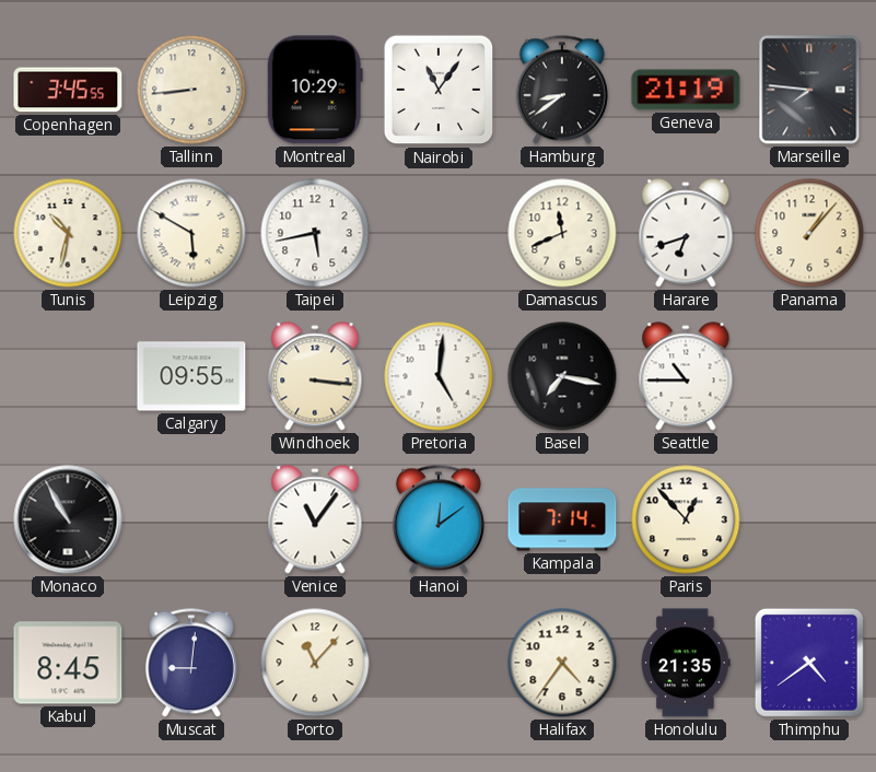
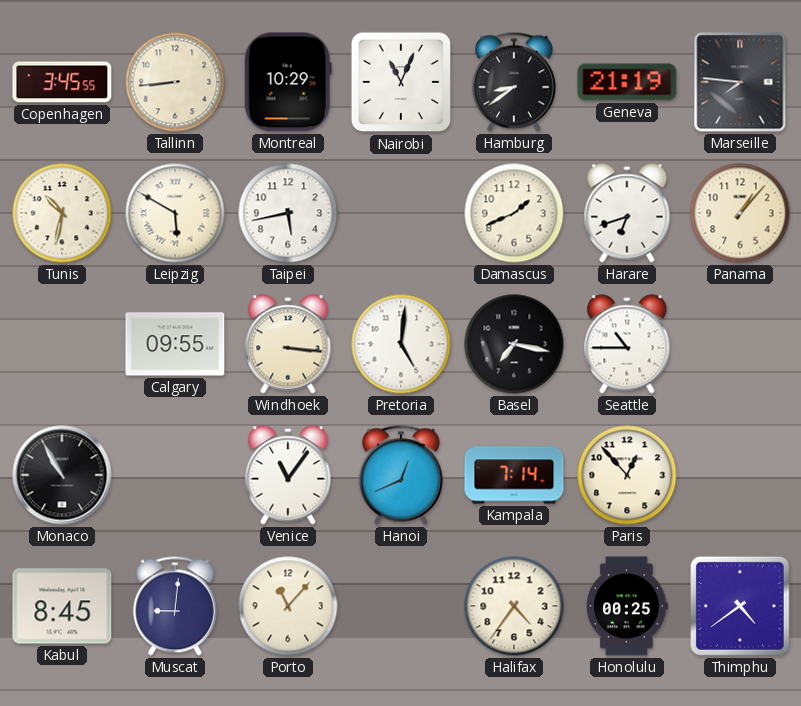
Nairobi: 11:06 -> 11:04 (401, 82)
Damascus: 11:41 -> 1:41 (514, 213)
Hanoi: 12:09 -> 12:41 (401, 475)
Honolulu: 21:35 -> 00:25 (627, 606)
